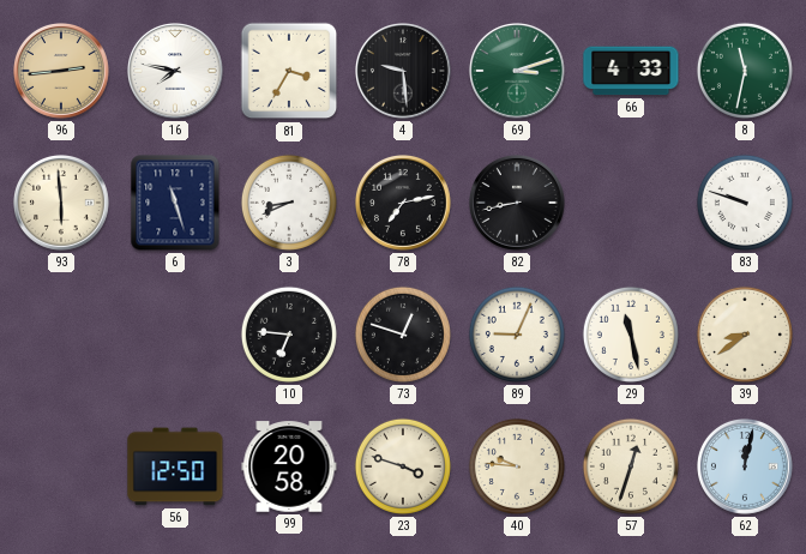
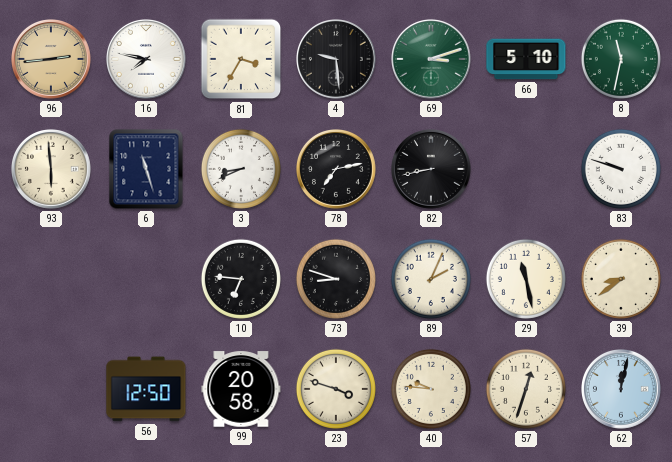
66: 4:33 -> 5:10 (526, 59)
73: 12:48 -> 8:48 (336, 279)
89: 9:04 -> 2:04 (431, 279)
